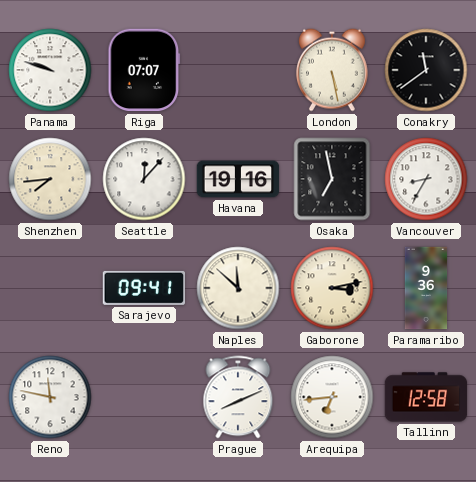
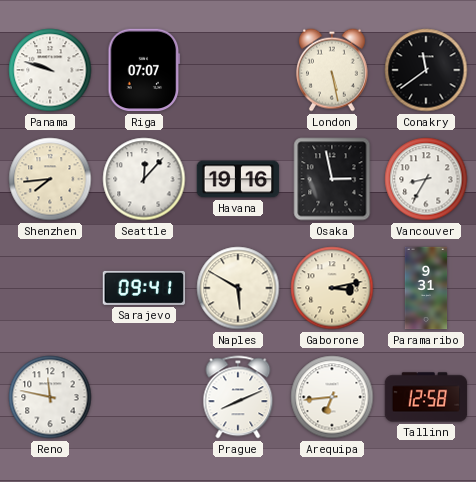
Osaka: 6:58 -> 2:58 (332, 179)
Naples: 11:52 -> 5:50 (238, 288)
Paramaribo: 9:36 -> 9:31 (426, 288)
